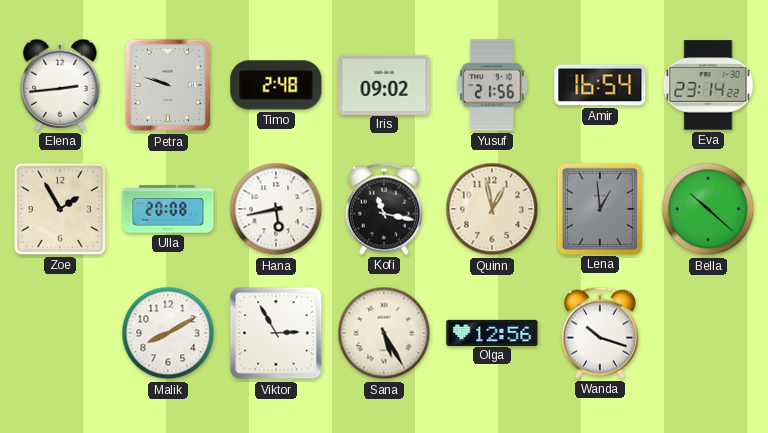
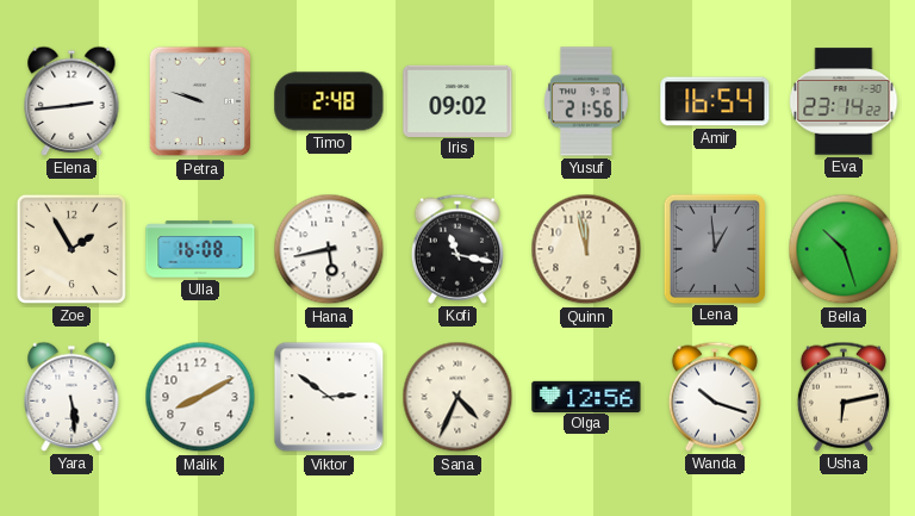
Ulla: 20:08 -> 16:08 (200, 249)
Quinn: 12:58 -> 11:58 (586, 249)
Bella: 10:22 -> 10:27 (844, 249)
Yara: none -> 5:29 (71, 397)
Viktor: 2:55 -> 2:51 (329, 397)
Sana: 5:25 -> 4:34 (457, 397)
Usha: none -> 6:13 (844, 397)
